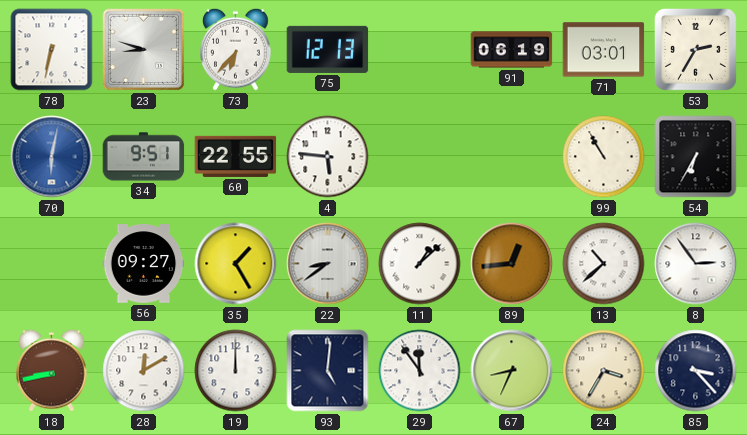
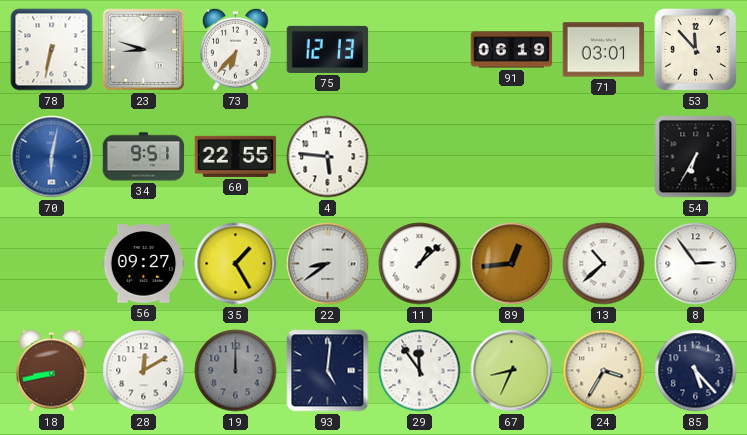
53: 2:35 -> 11:53 (695, 49)
99: 10:55 -> none (604, 157)
19 dial: white -> grey (236, 371)
85: 3:23 -> 5:23 (696, 371)
